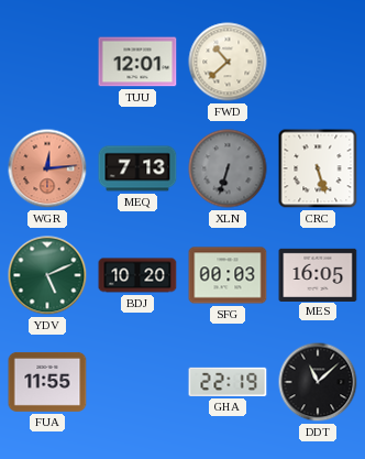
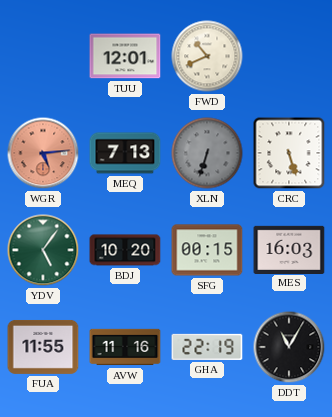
FWD: 10:38 -> 10:41 (207, 56)
WGR: 12:14 -> 5:14 (43, 153)
YDV: 5:11 -> 5:06 (43, 250)
SFG: 00:03 -> 00:15 (207, 250)
MES: 16:05 -> 16:03 (289, 249)
AVW: none -> 11:16 (125, 347)
DDT: 11:08 -> 11:05 (289, 347)
